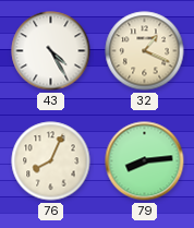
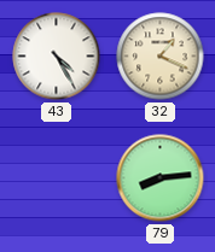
76: 8:04 -> none (51, 161)
